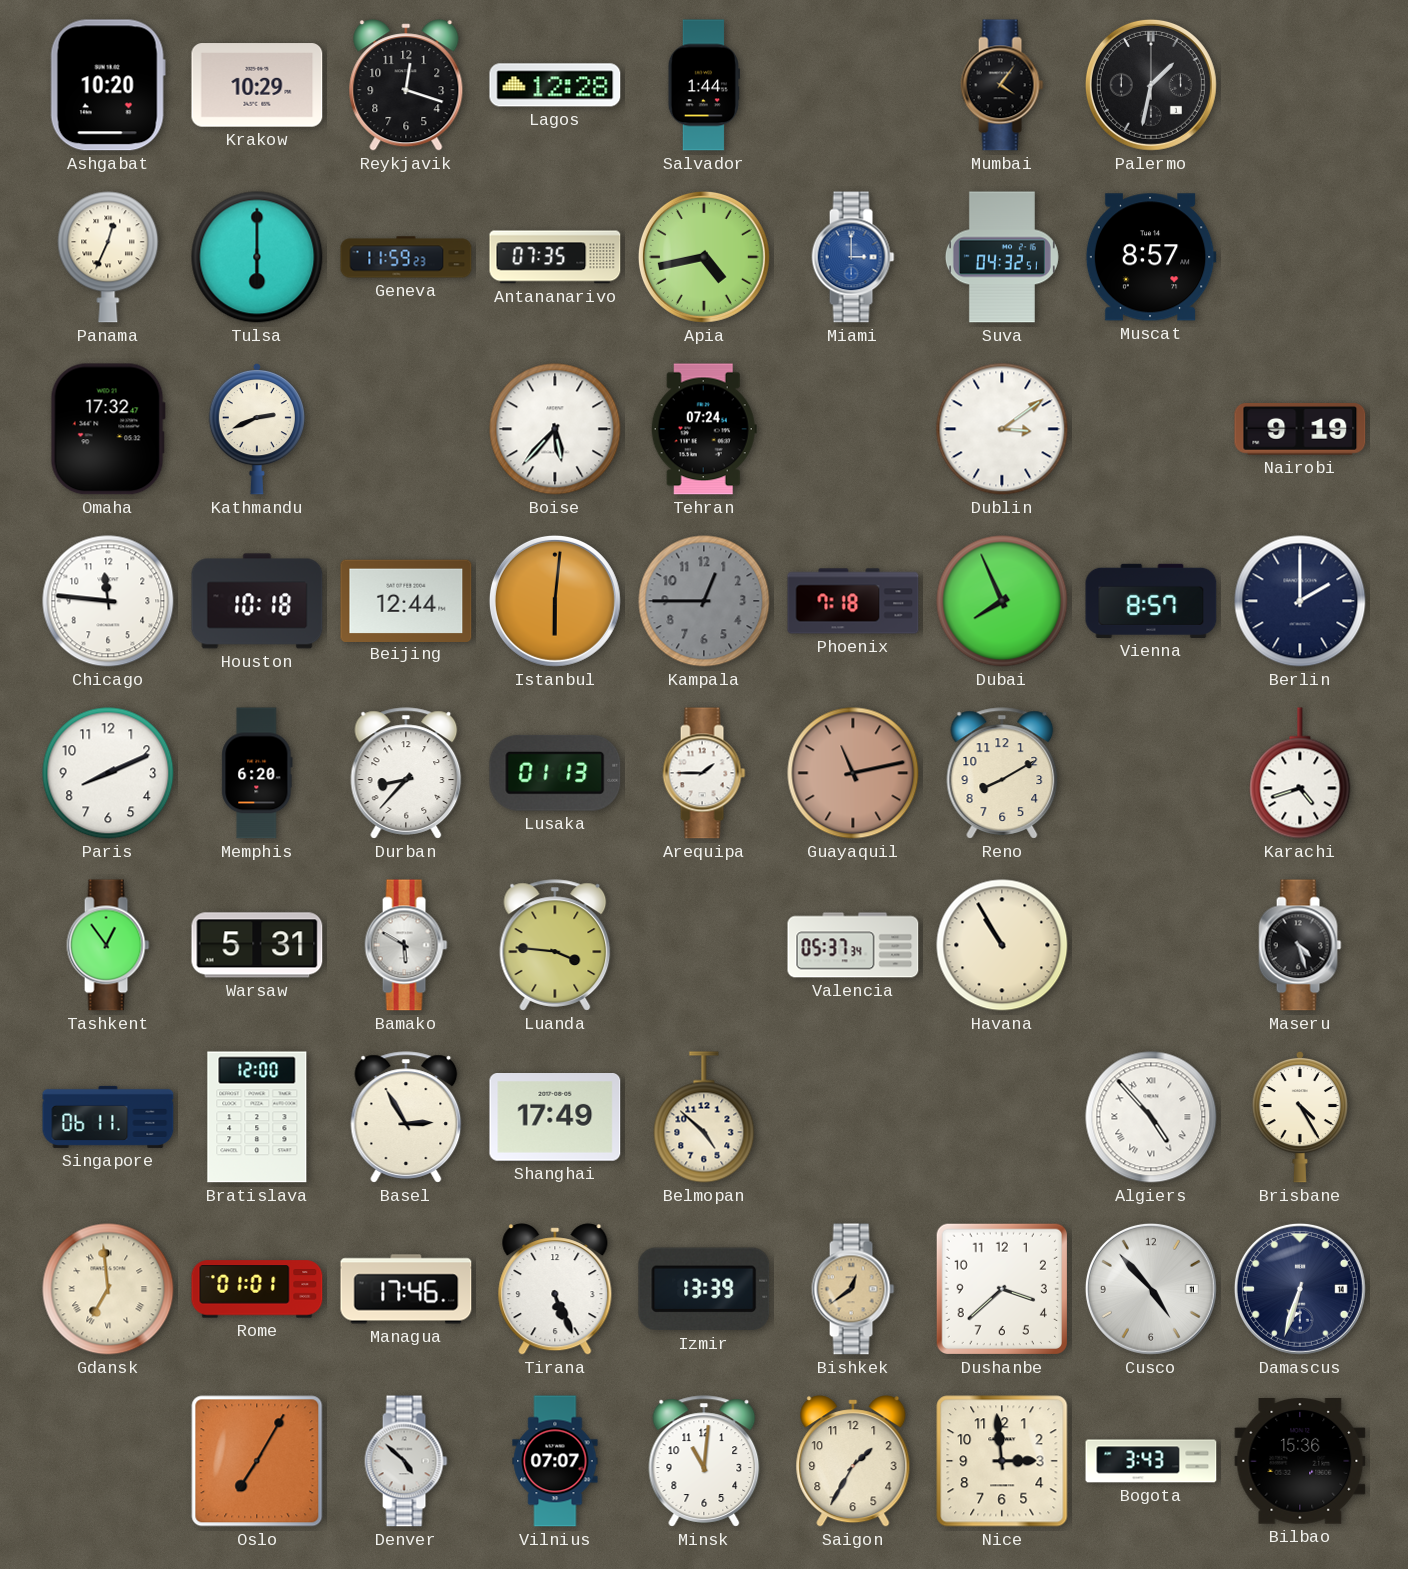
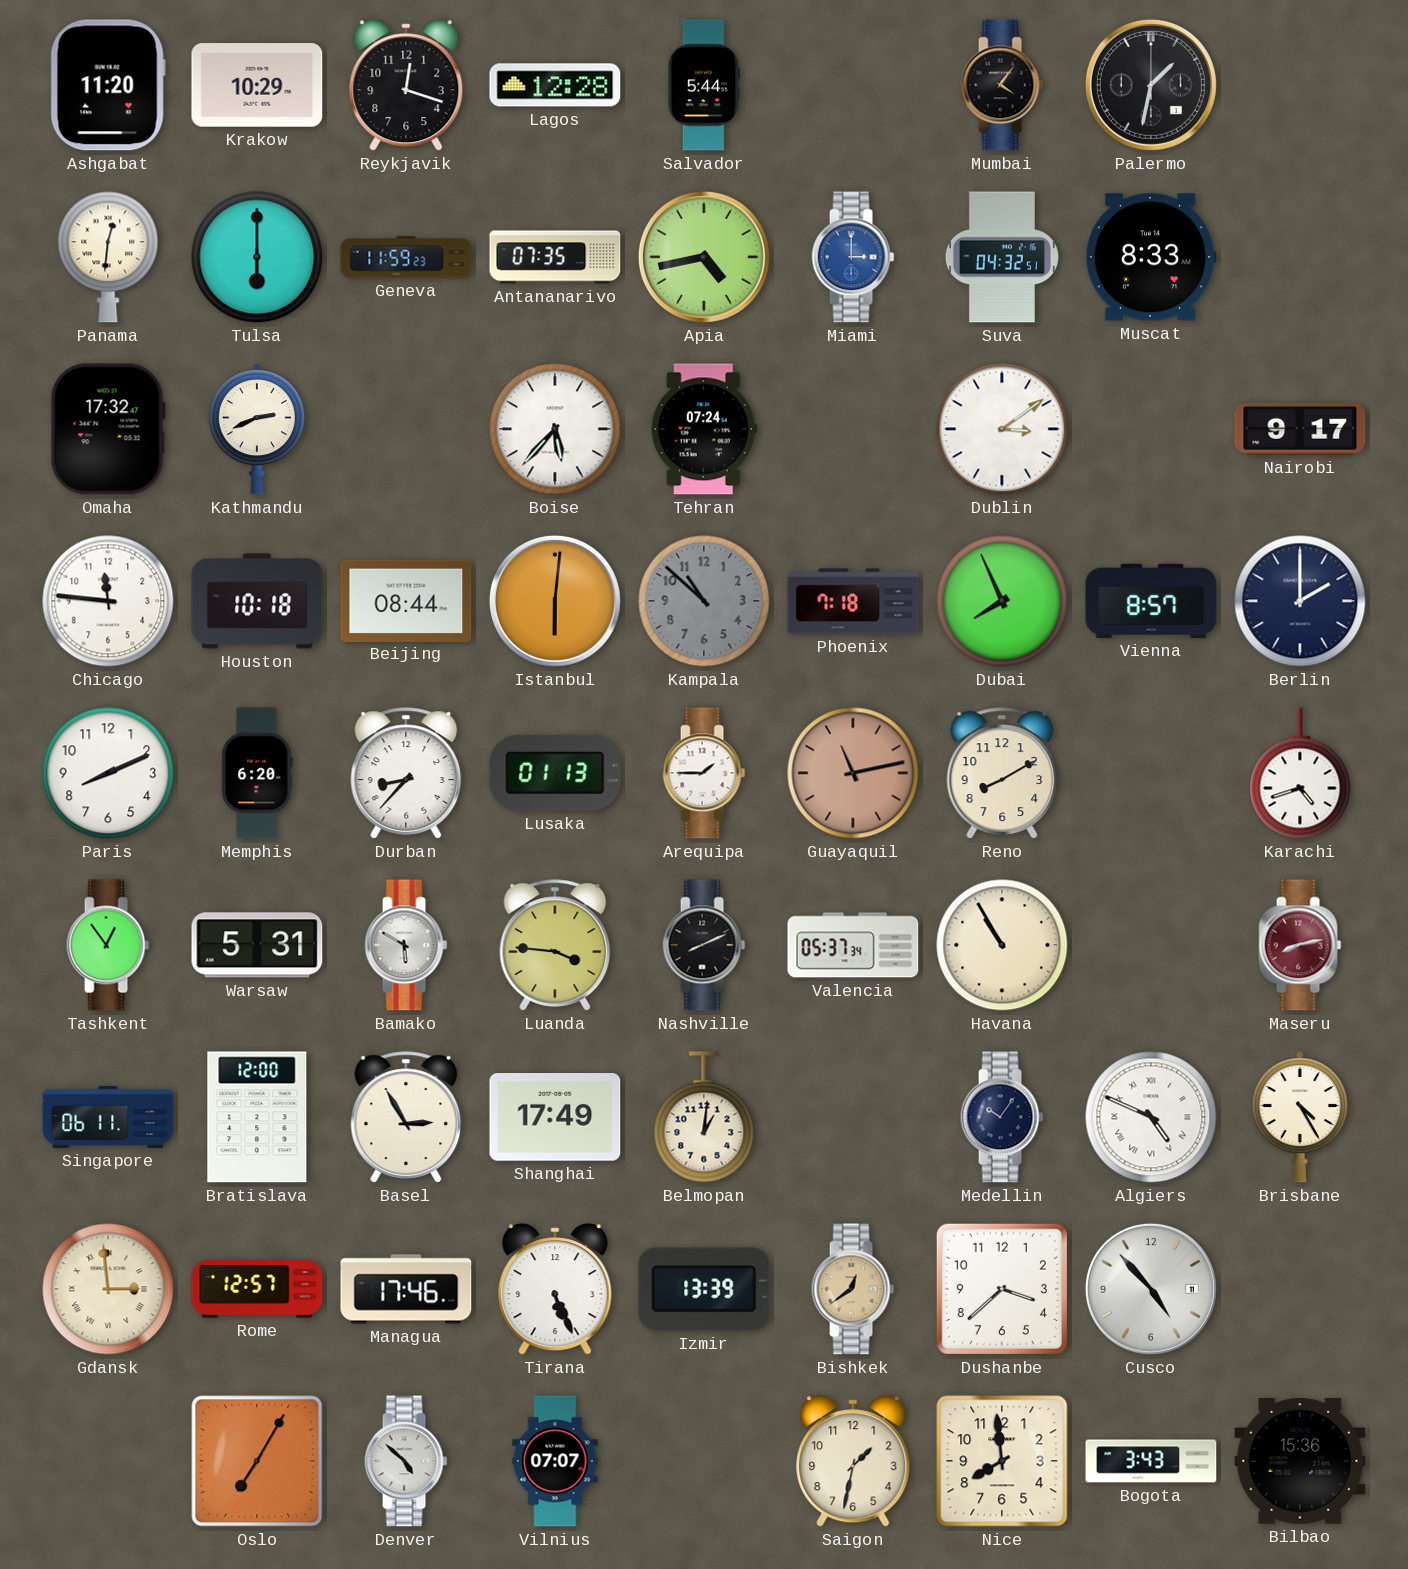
Ashgabat: 10:20 -> 11:20 (108, 85)
Salvador: 1:44 -> 5:44 (704, 85)
Panama: 12:34 -> 12:31 (108, 257)
Muscat: 8:57 -> 8:33 (1151, 257)
Nairobi: 9:19 -> 9:17 (1300, 430)
Beijing: 12:44 -> 08:44 (406, 600)
Kampala: 12:45 -> 10:52 (704, 601)
Nashville: none -> 8:11 (704, 945)
Maseru: 4:27 -> 8:13 (1300, 945)
Maseru dial: black -> burgundy (1300, 945)
Belmopan: 4:52 -> 1:01 (704, 1117)
Medellin: none -> 10:06 (1002, 1117)
Algiers: 4:53 -> 4:49 (1151, 1117)
Gdansk: 6:59 -> 2:59 (108, 1289)
Rome: 01:01 -> 12:57 (257, 1289)
Damascus: 6:33 -> none (1300, 1289)
Minsk: 11:01 -> none (704, 1461)
Saigon: 1:35 -> 1:32 (853, 1461)
Nice: 2:59 -> 7:59 (1002, 1461)
